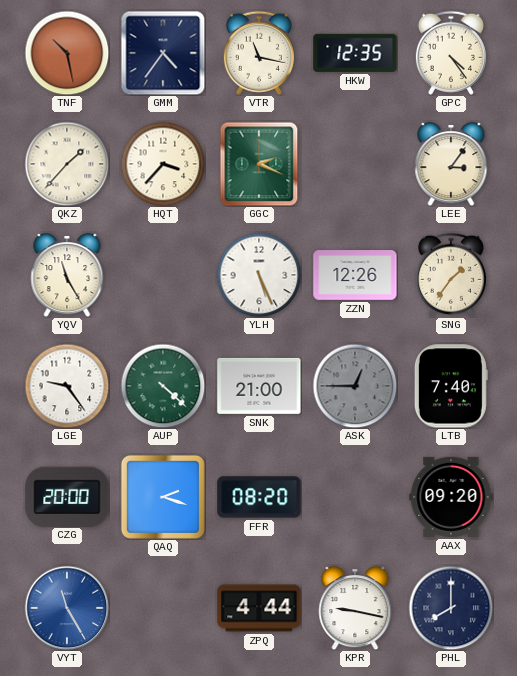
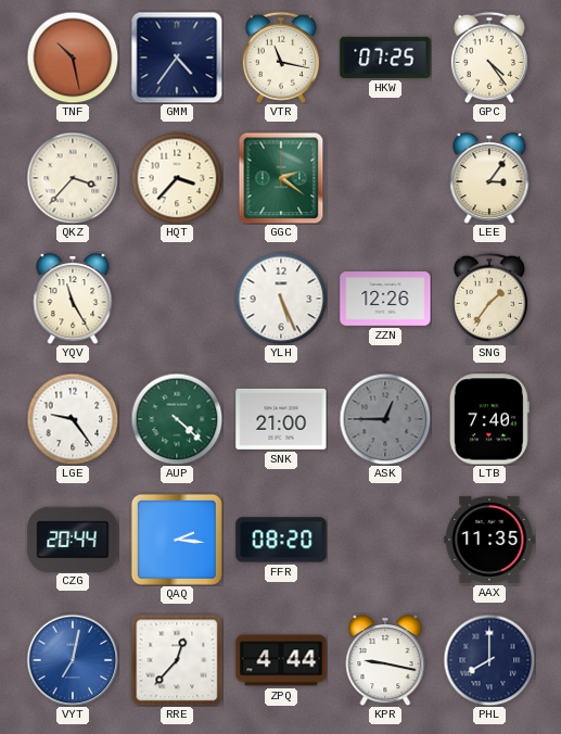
HKW: 12:35 -> 07:25 (385, 58)
QKZ: 1:37 -> 3:37 (73, 178)
GGC: 2:19 -> 2:21 (281, 178)
CZG: 20:00 -> 20:44 (73, 539)
QAQ: 2:18 -> 2:16 (177, 540)
AAX: 09:20 -> 11:35 (489, 540)
VYT: 11:25 -> 7:02 (73, 660)
RRE: none -> 12:37 (177, 660)
